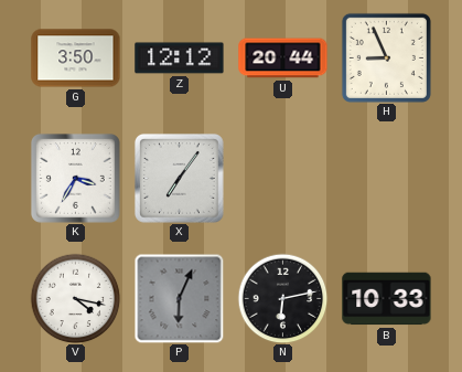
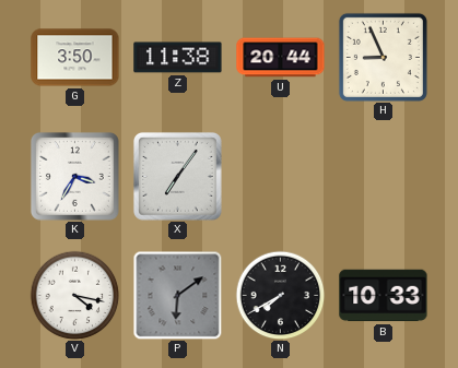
Z: 12:12 -> 11:38 (178, 58)
P: 6:04 -> 6:09 (177, 295)
N: 6:13 -> 7:40 (280, 295)
